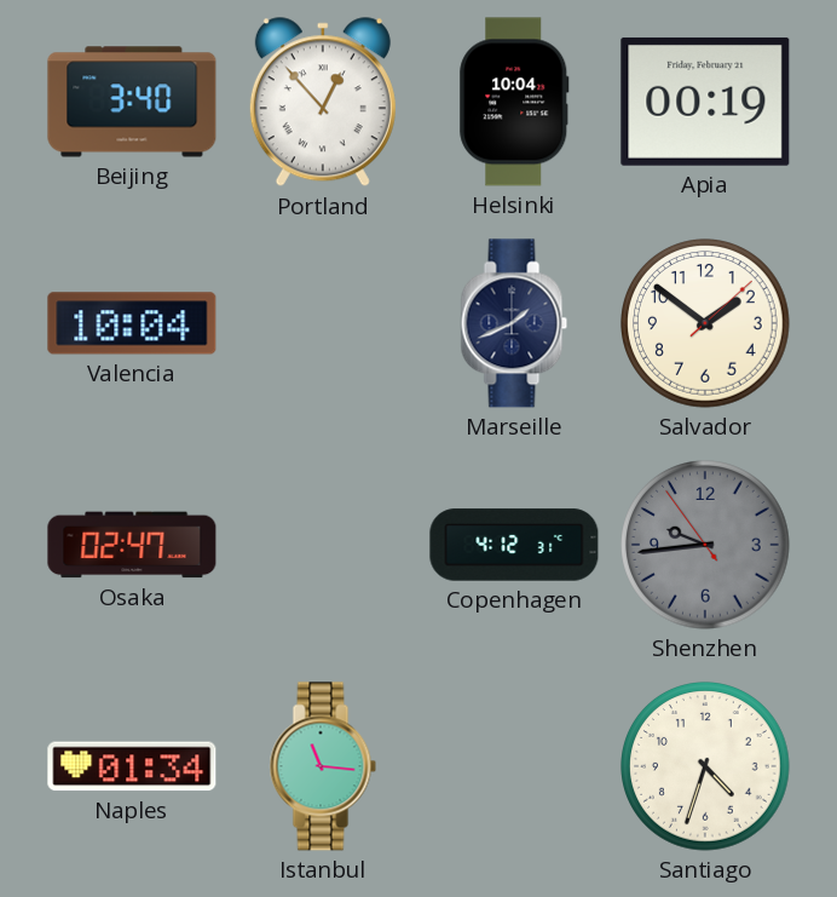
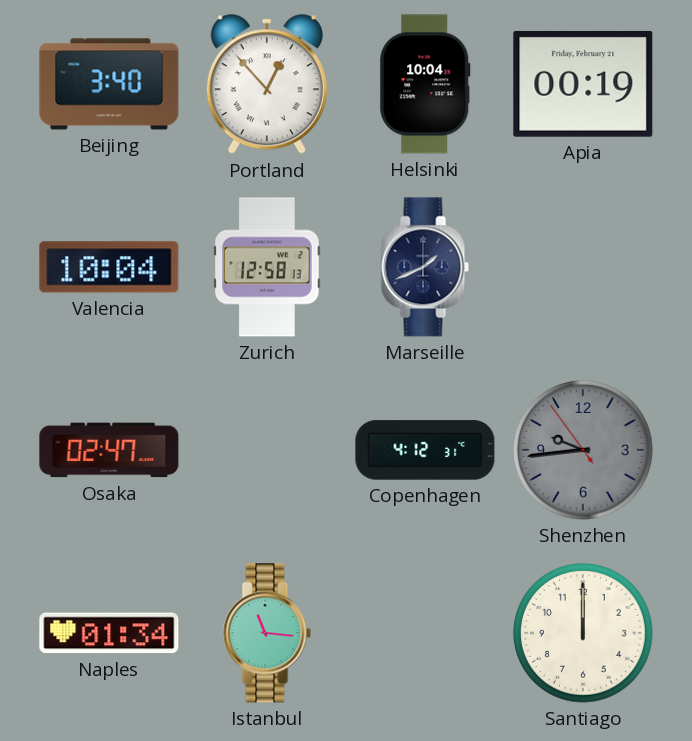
Zurich: none -> 12:58 (267, 267)
Salvador: 1:51 -> none (705, 323)
Santiago: 4:33 -> 12:00 (583, 633)
